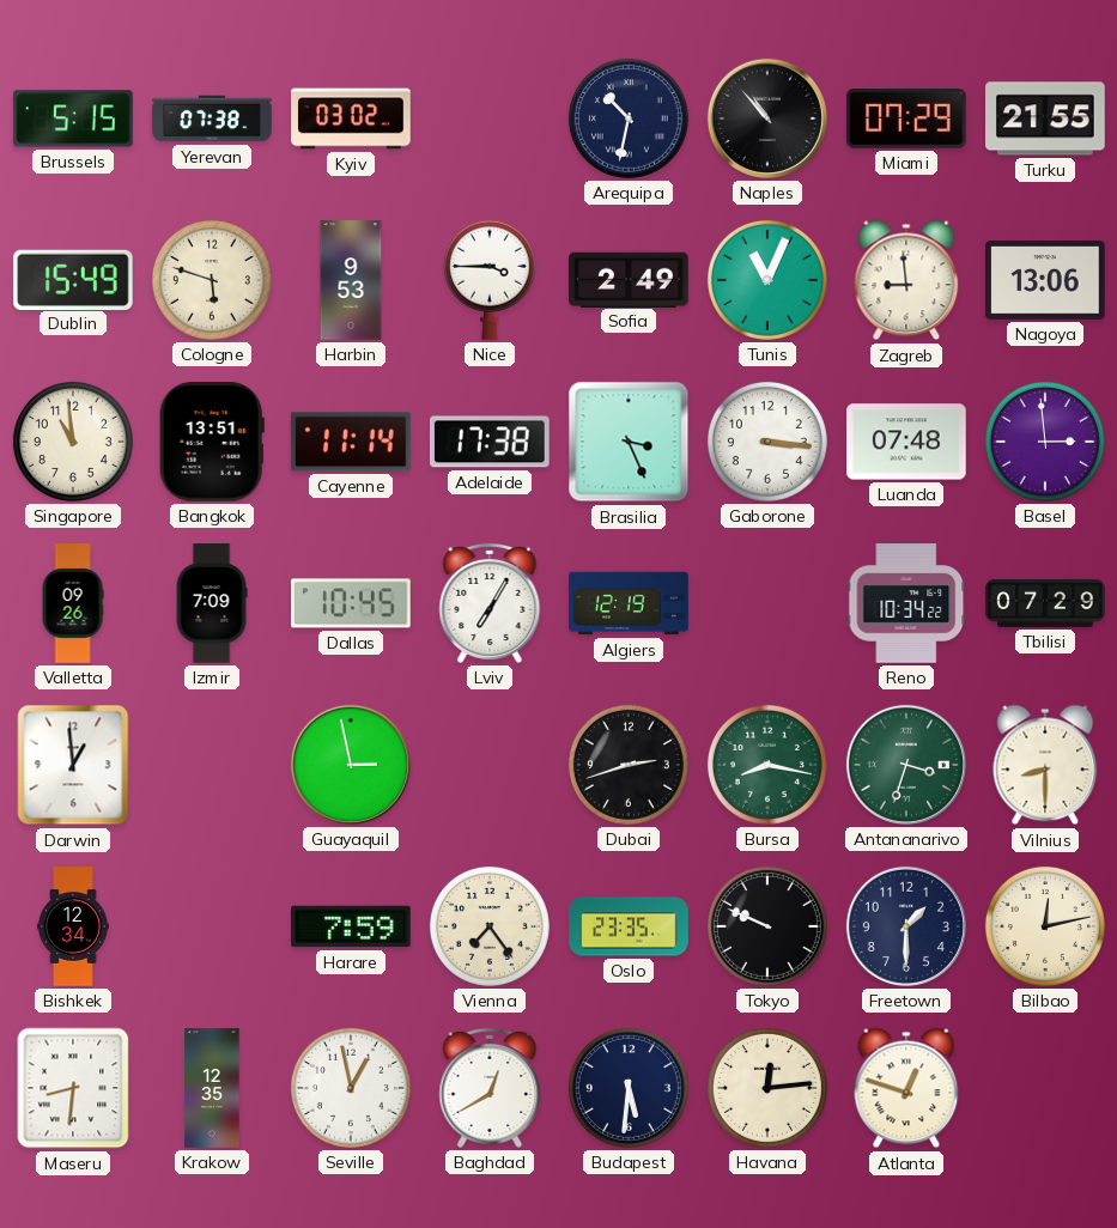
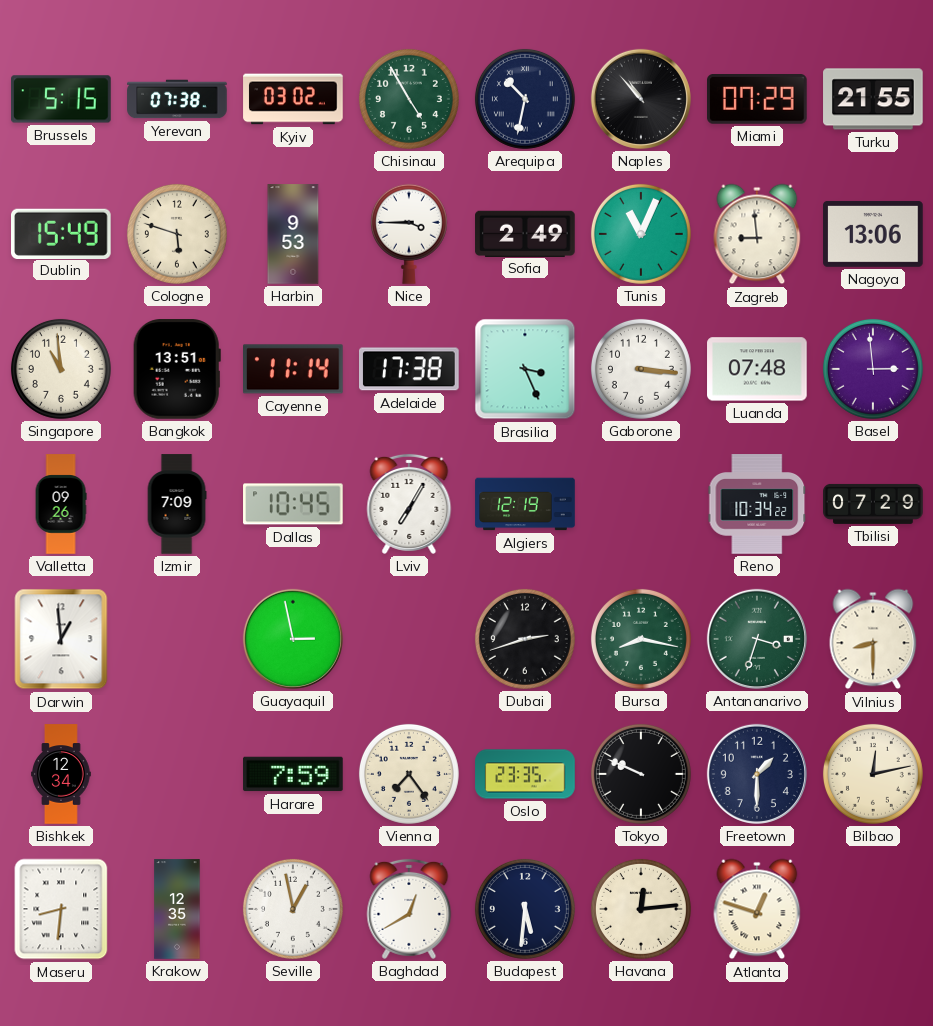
Chisinau: none -> 4:55 (409, 99)
